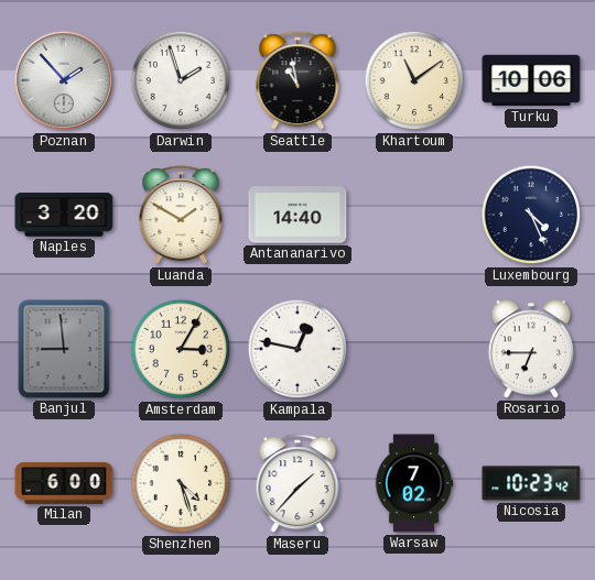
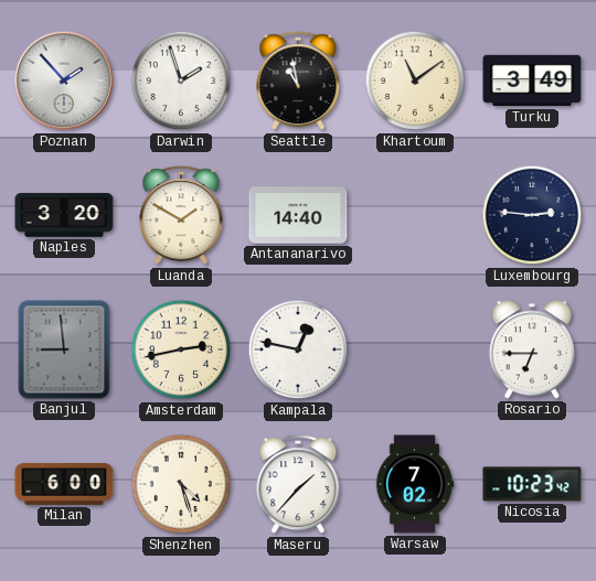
Turku: 10:06 -> 3:49 (532, 80)
Luxembourg: 4:26 -> 2:46 (532, 215)
Amsterdam: 3:05 -> 2:43 (181, 349)
